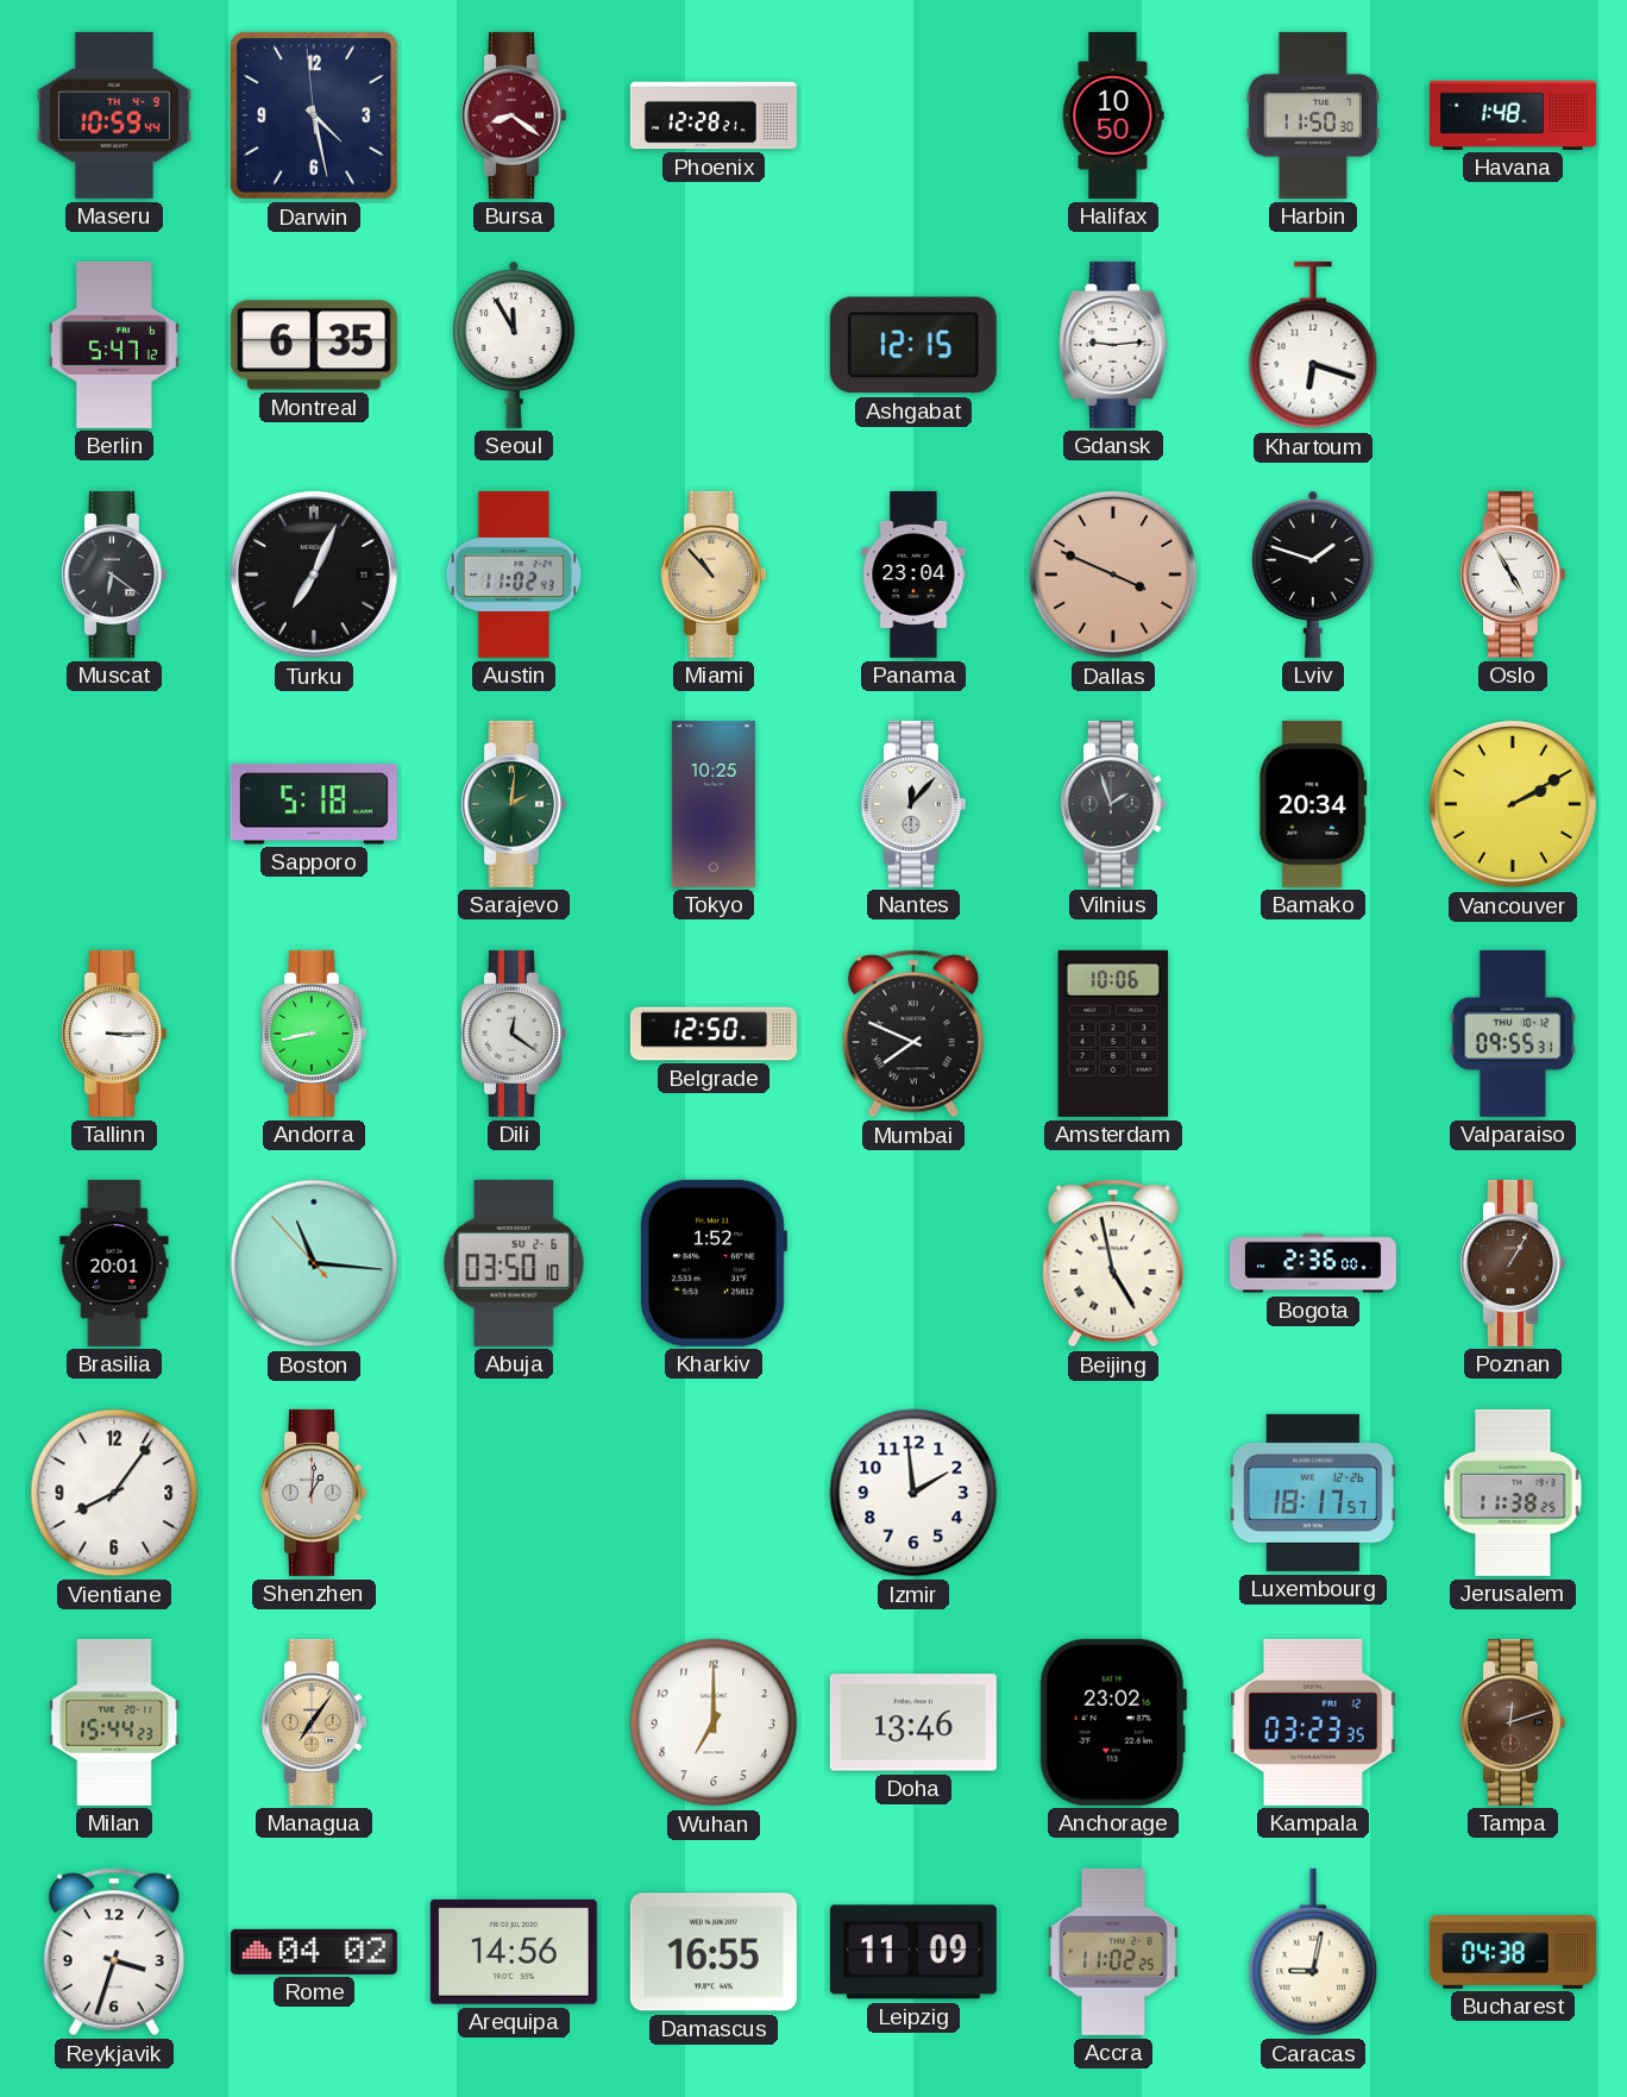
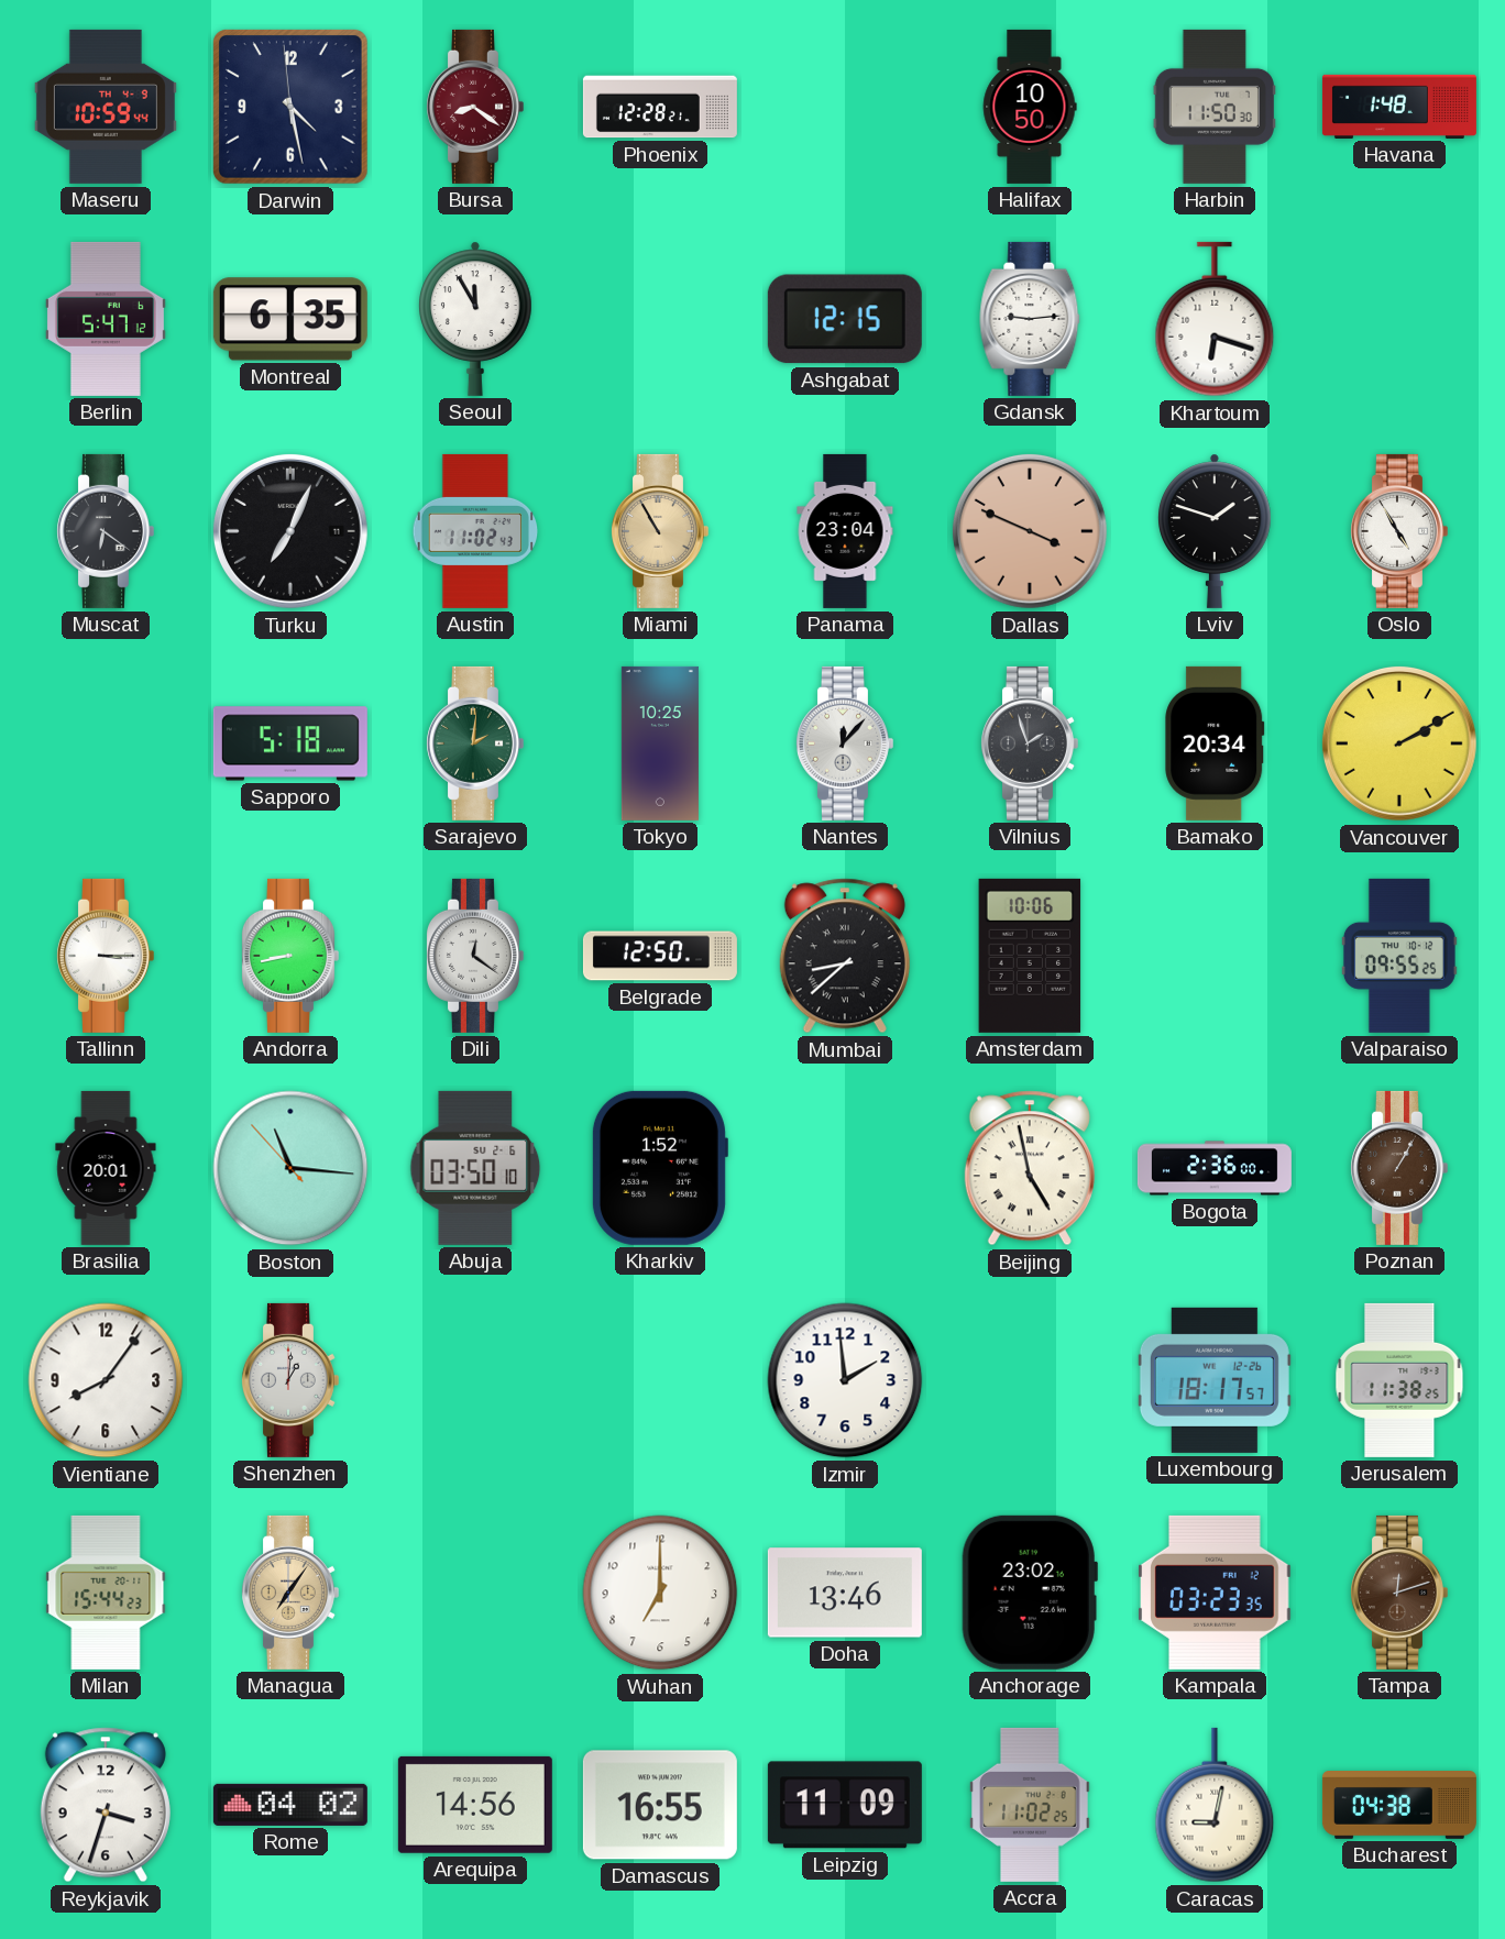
Miami: 10:53 -> 10:55 (659, 531)
Mumbai: 7:49 -> 8:38 (845, 956)
Valparaiso: 09:55:31 -> 09:55:25 (1399, 956)
